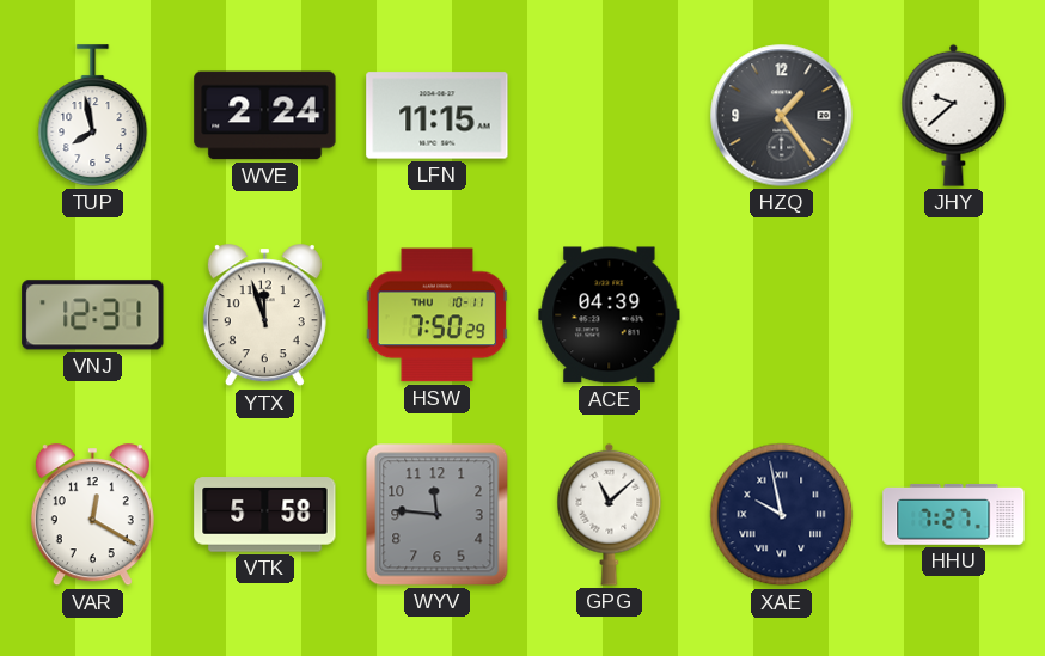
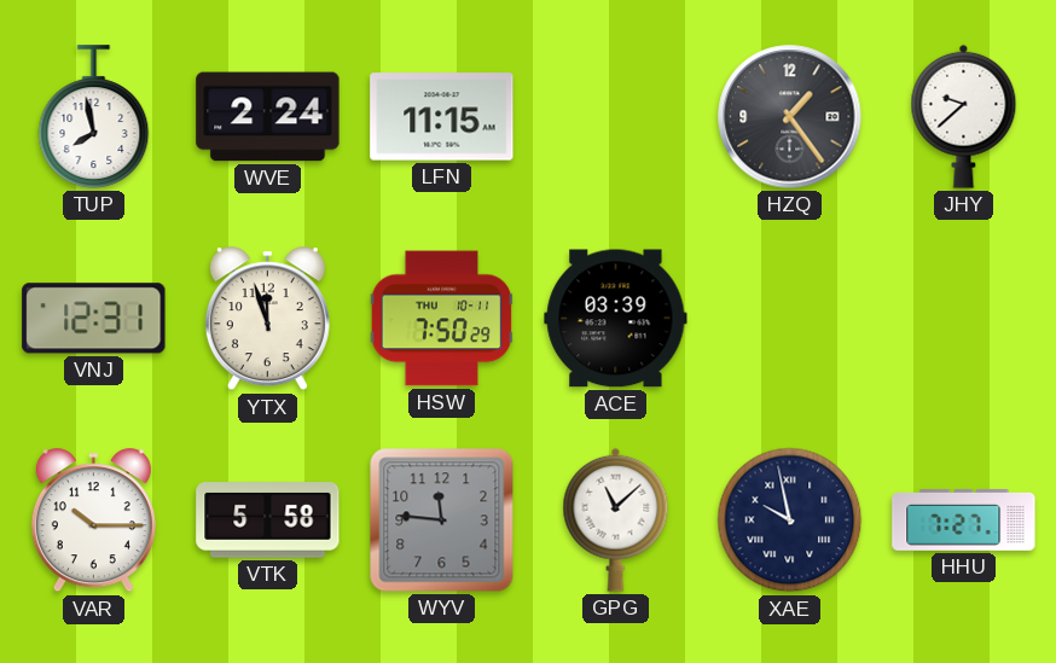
ACE: 04:39 -> 03:39 (616, 319)
VAR: 12:20 -> 10:15 (93, 520)
